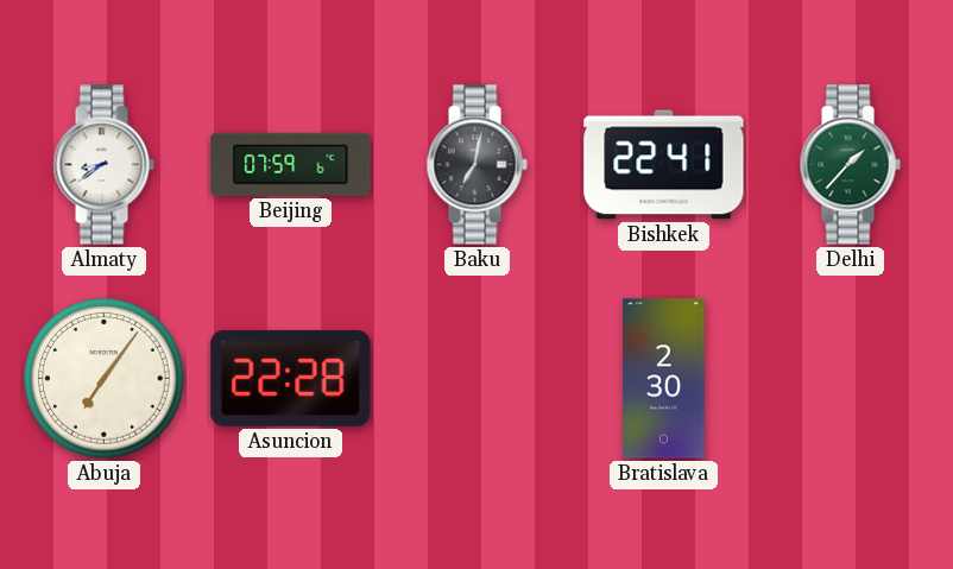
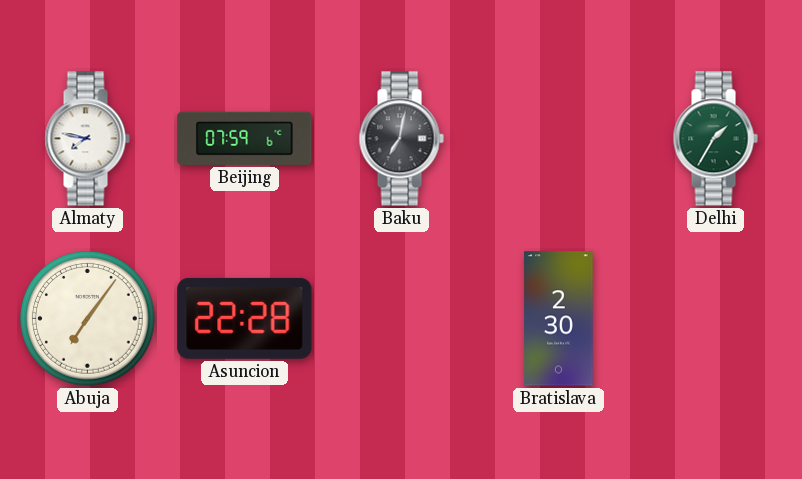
Almaty: 8:39 -> 7:47 (87, 139)
Bishkek: 22:41 -> none (664, 165)
Delhi: 1:37 -> 1:35 (715, 139)
